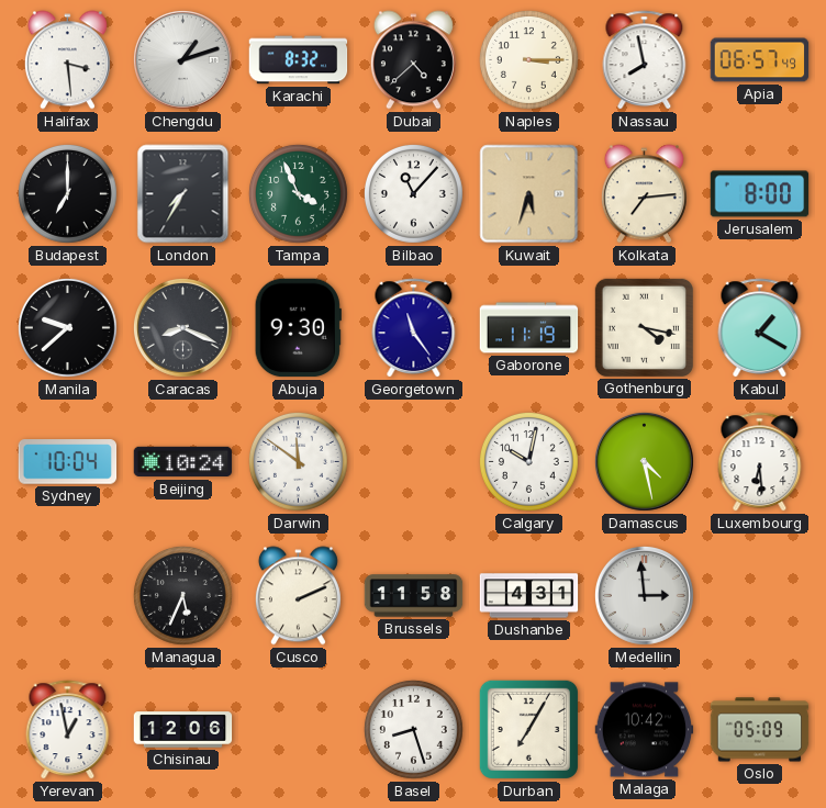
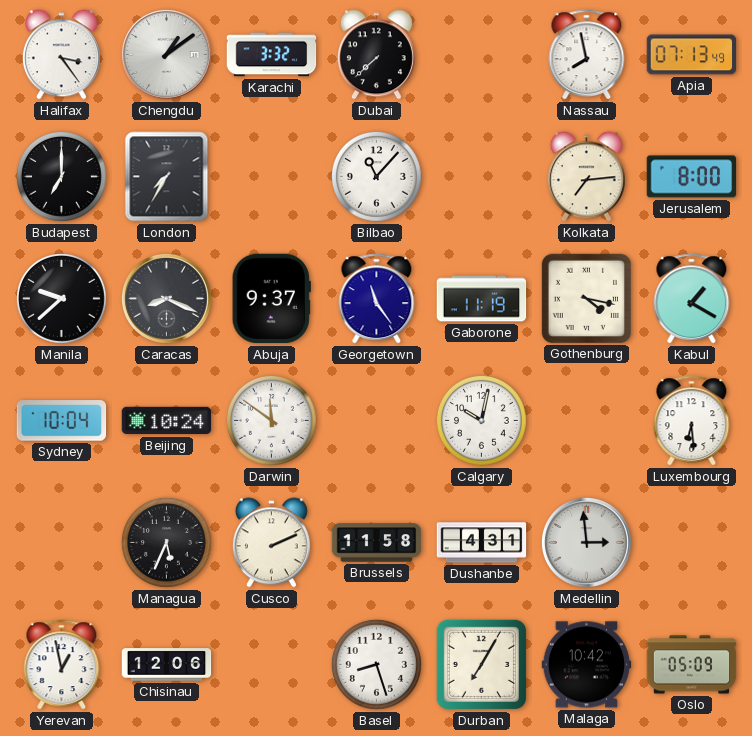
Halifax: 3:29 -> 3:24 (61, 55)
Chengdu: 1:12 -> 1:09 (166, 54)
Karachi: 8:32 -> 3:32 (272, 55)
Dubai: 4:38 -> 7:38 (376, 55)
Naples: 3:15 -> none (528, 59)
Apia: 06:57 -> 07:13 (692, 55)
Tampa: 3:56 -> none (298, 193)
Kuwait: 5:33 -> none (529, 194)
Abuja: 9:30 -> 9:37 (271, 299)
Damascus: 4:28 -> none (644, 461)
